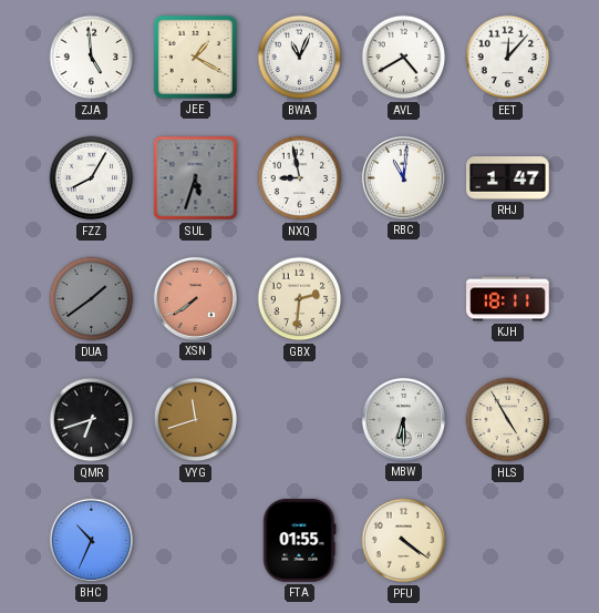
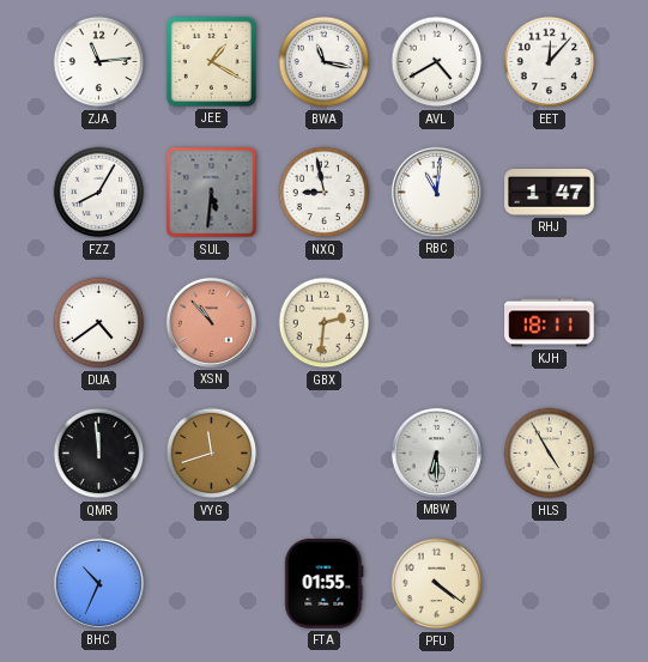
ZJA: 4:59 -> 11:14 (99, 62)
BWA: 11:04 -> 11:17 (325, 62)
SUL: 5:33 -> 5:31 (212, 193)
DUA: 1:39 -> 4:39 (99, 323)
DUA dial: grey -> white (99, 323)
XSN: 7:39 -> 10:53 (211, 322)
QMR: 6:42 -> 11:59 (99, 454)
